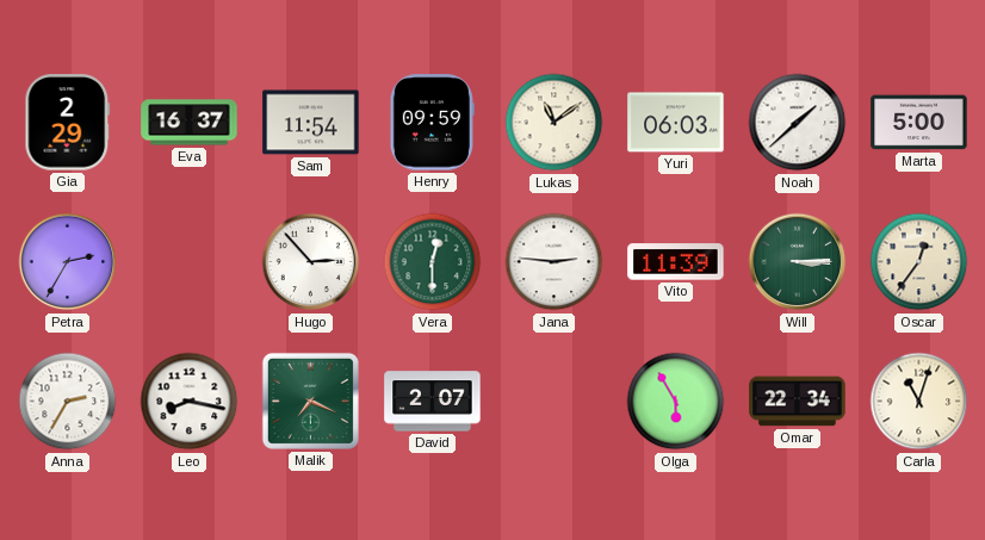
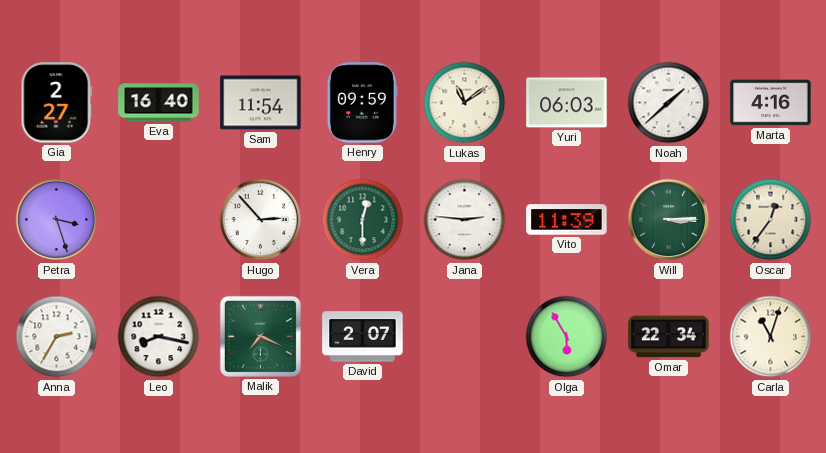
Gia: 2:29 -> 2:27 (57, 103)
Eva: 16:37 -> 16:40 (159, 103)
Marta: 5:00 -> 4:16 (771, 103)
Petra: 2:35 -> 3:27 (57, 220)
